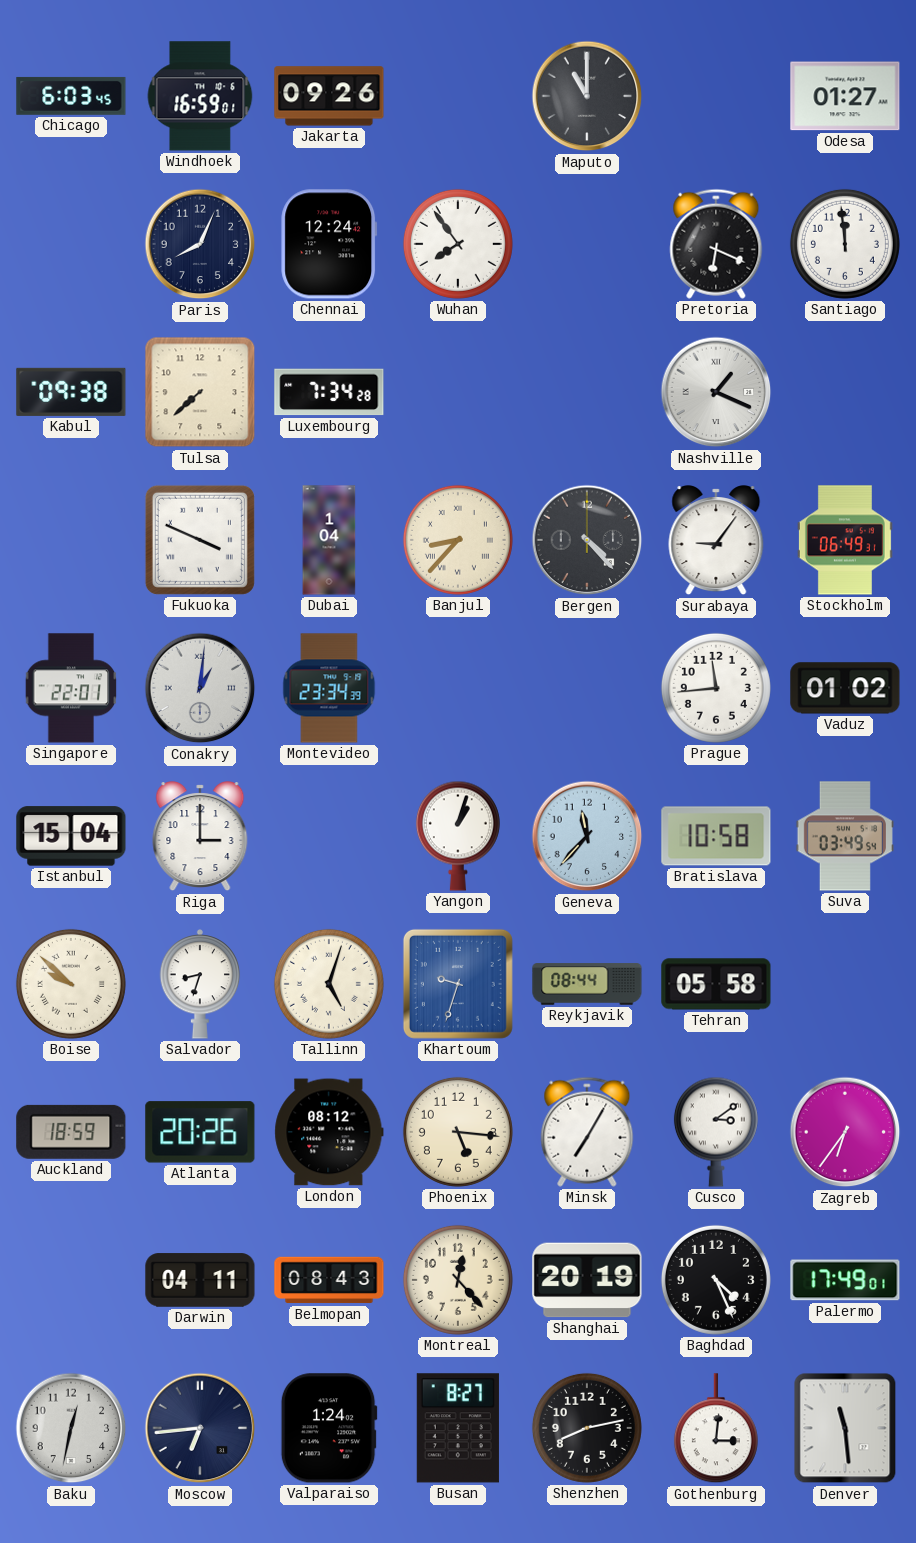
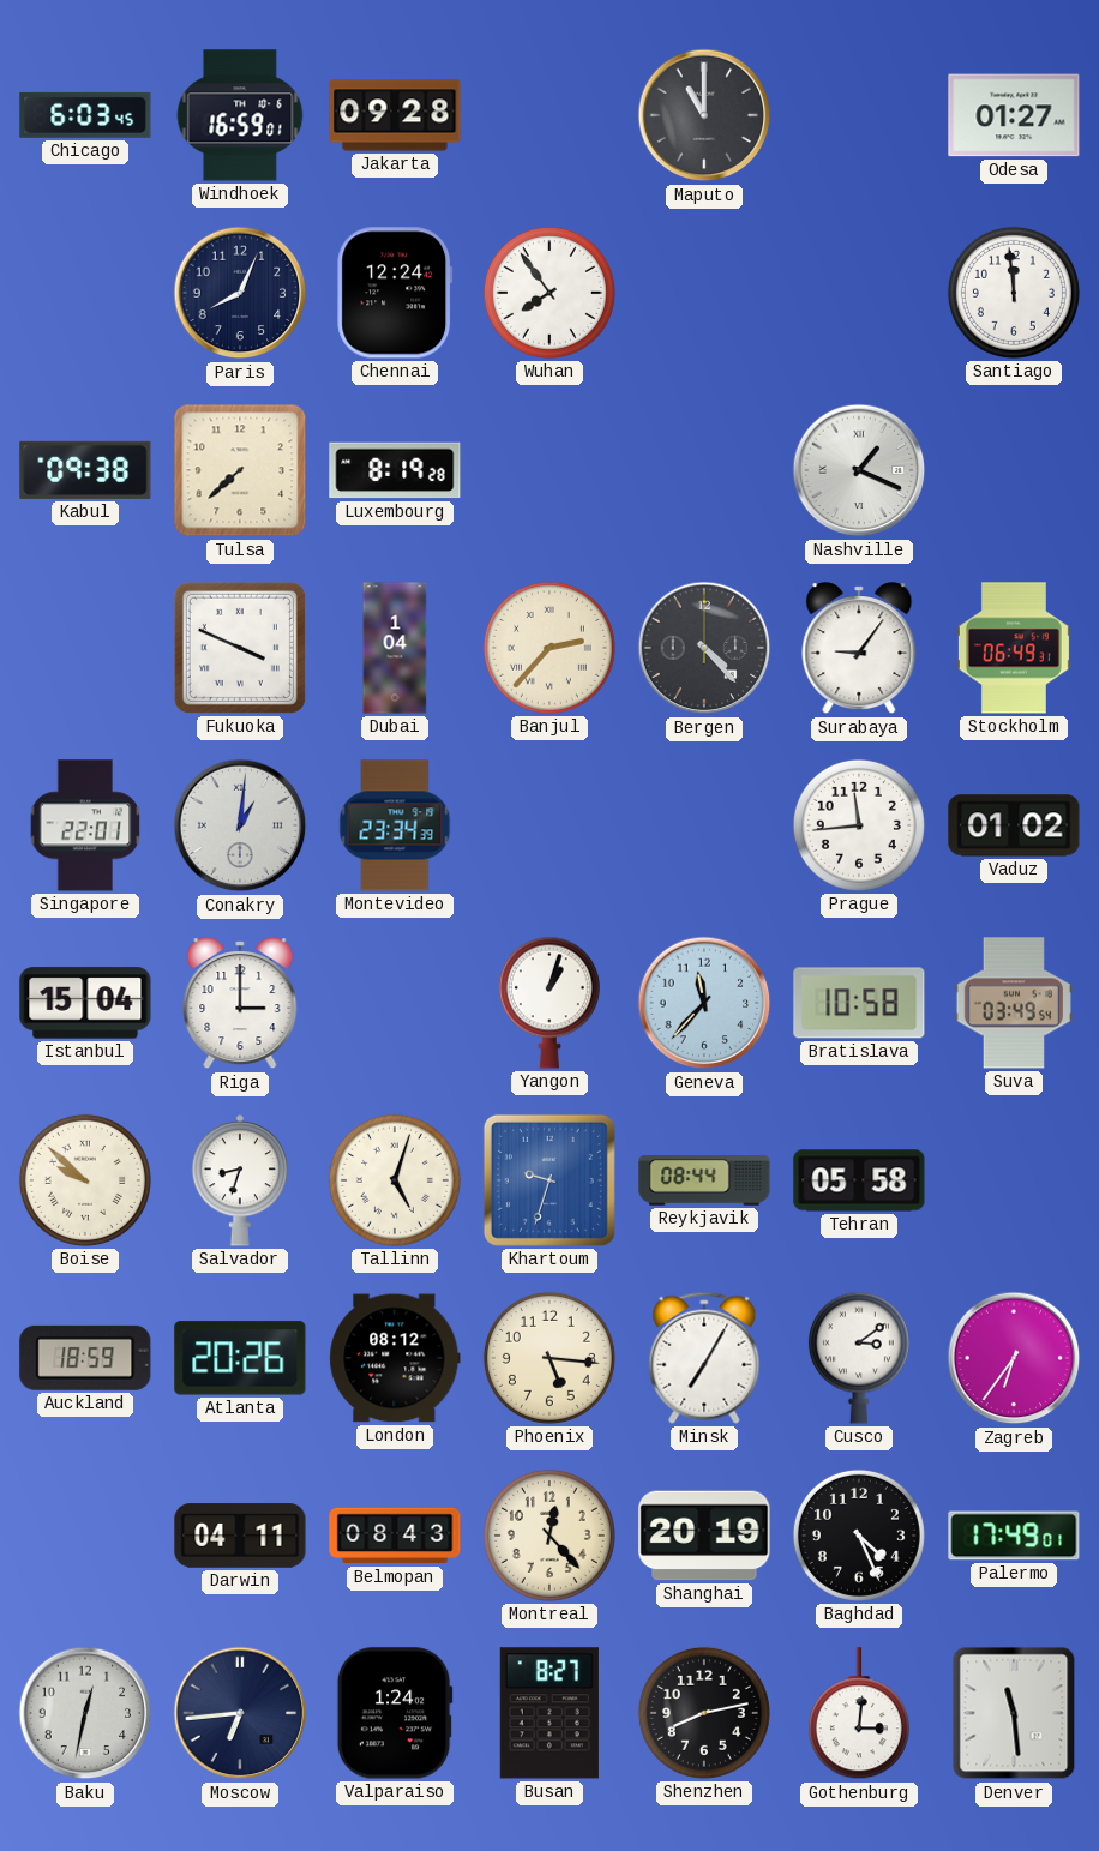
Jakarta: 09:26 -> 09:28 (395, 115)
Pretoria: 6:19 -> none (716, 244)
Luxembourg: 7:34 -> 8:19 (395, 470)
Banjul: 8:37 -> 2:37 (549, 648)
